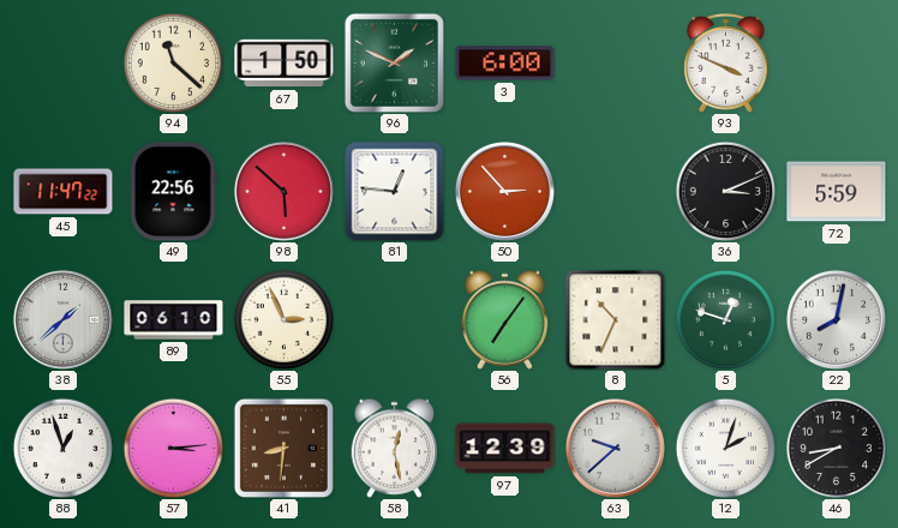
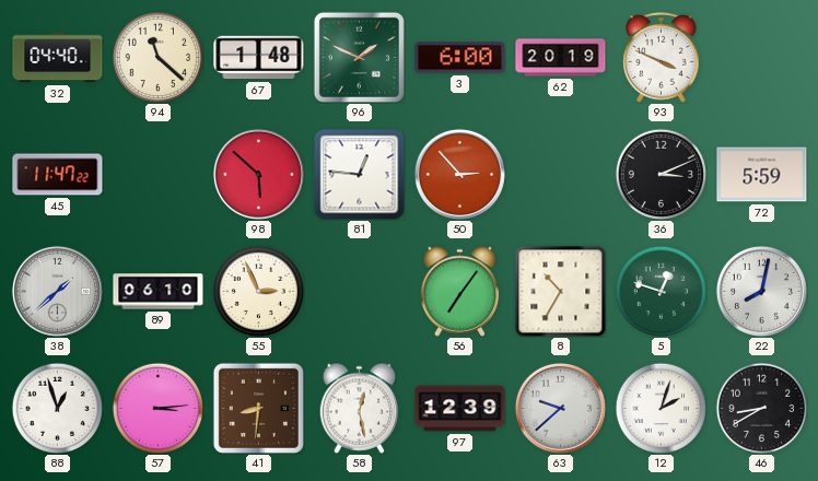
32: none -> 04:40 (58, 58)
67: 1:50 -> 1:48 (259, 58)
62: none -> 20:19 (561, 58)
49: 22:56 -> none (173, 192)
8: 10:34 -> 10:35 (560, 291)
